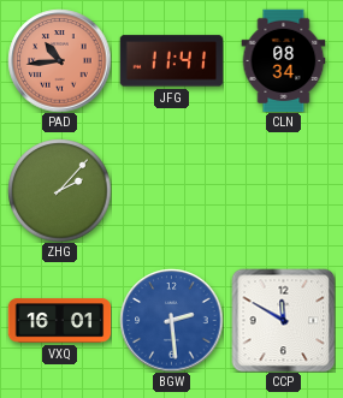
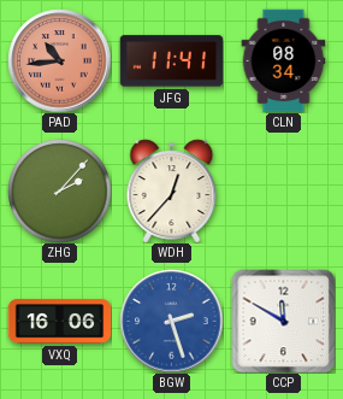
WDH: none -> 12:37 (172, 190)
VXQ: 16:01 -> 16:06 (59, 322)
BGW: 2:29 -> 2:27 (171, 321)
